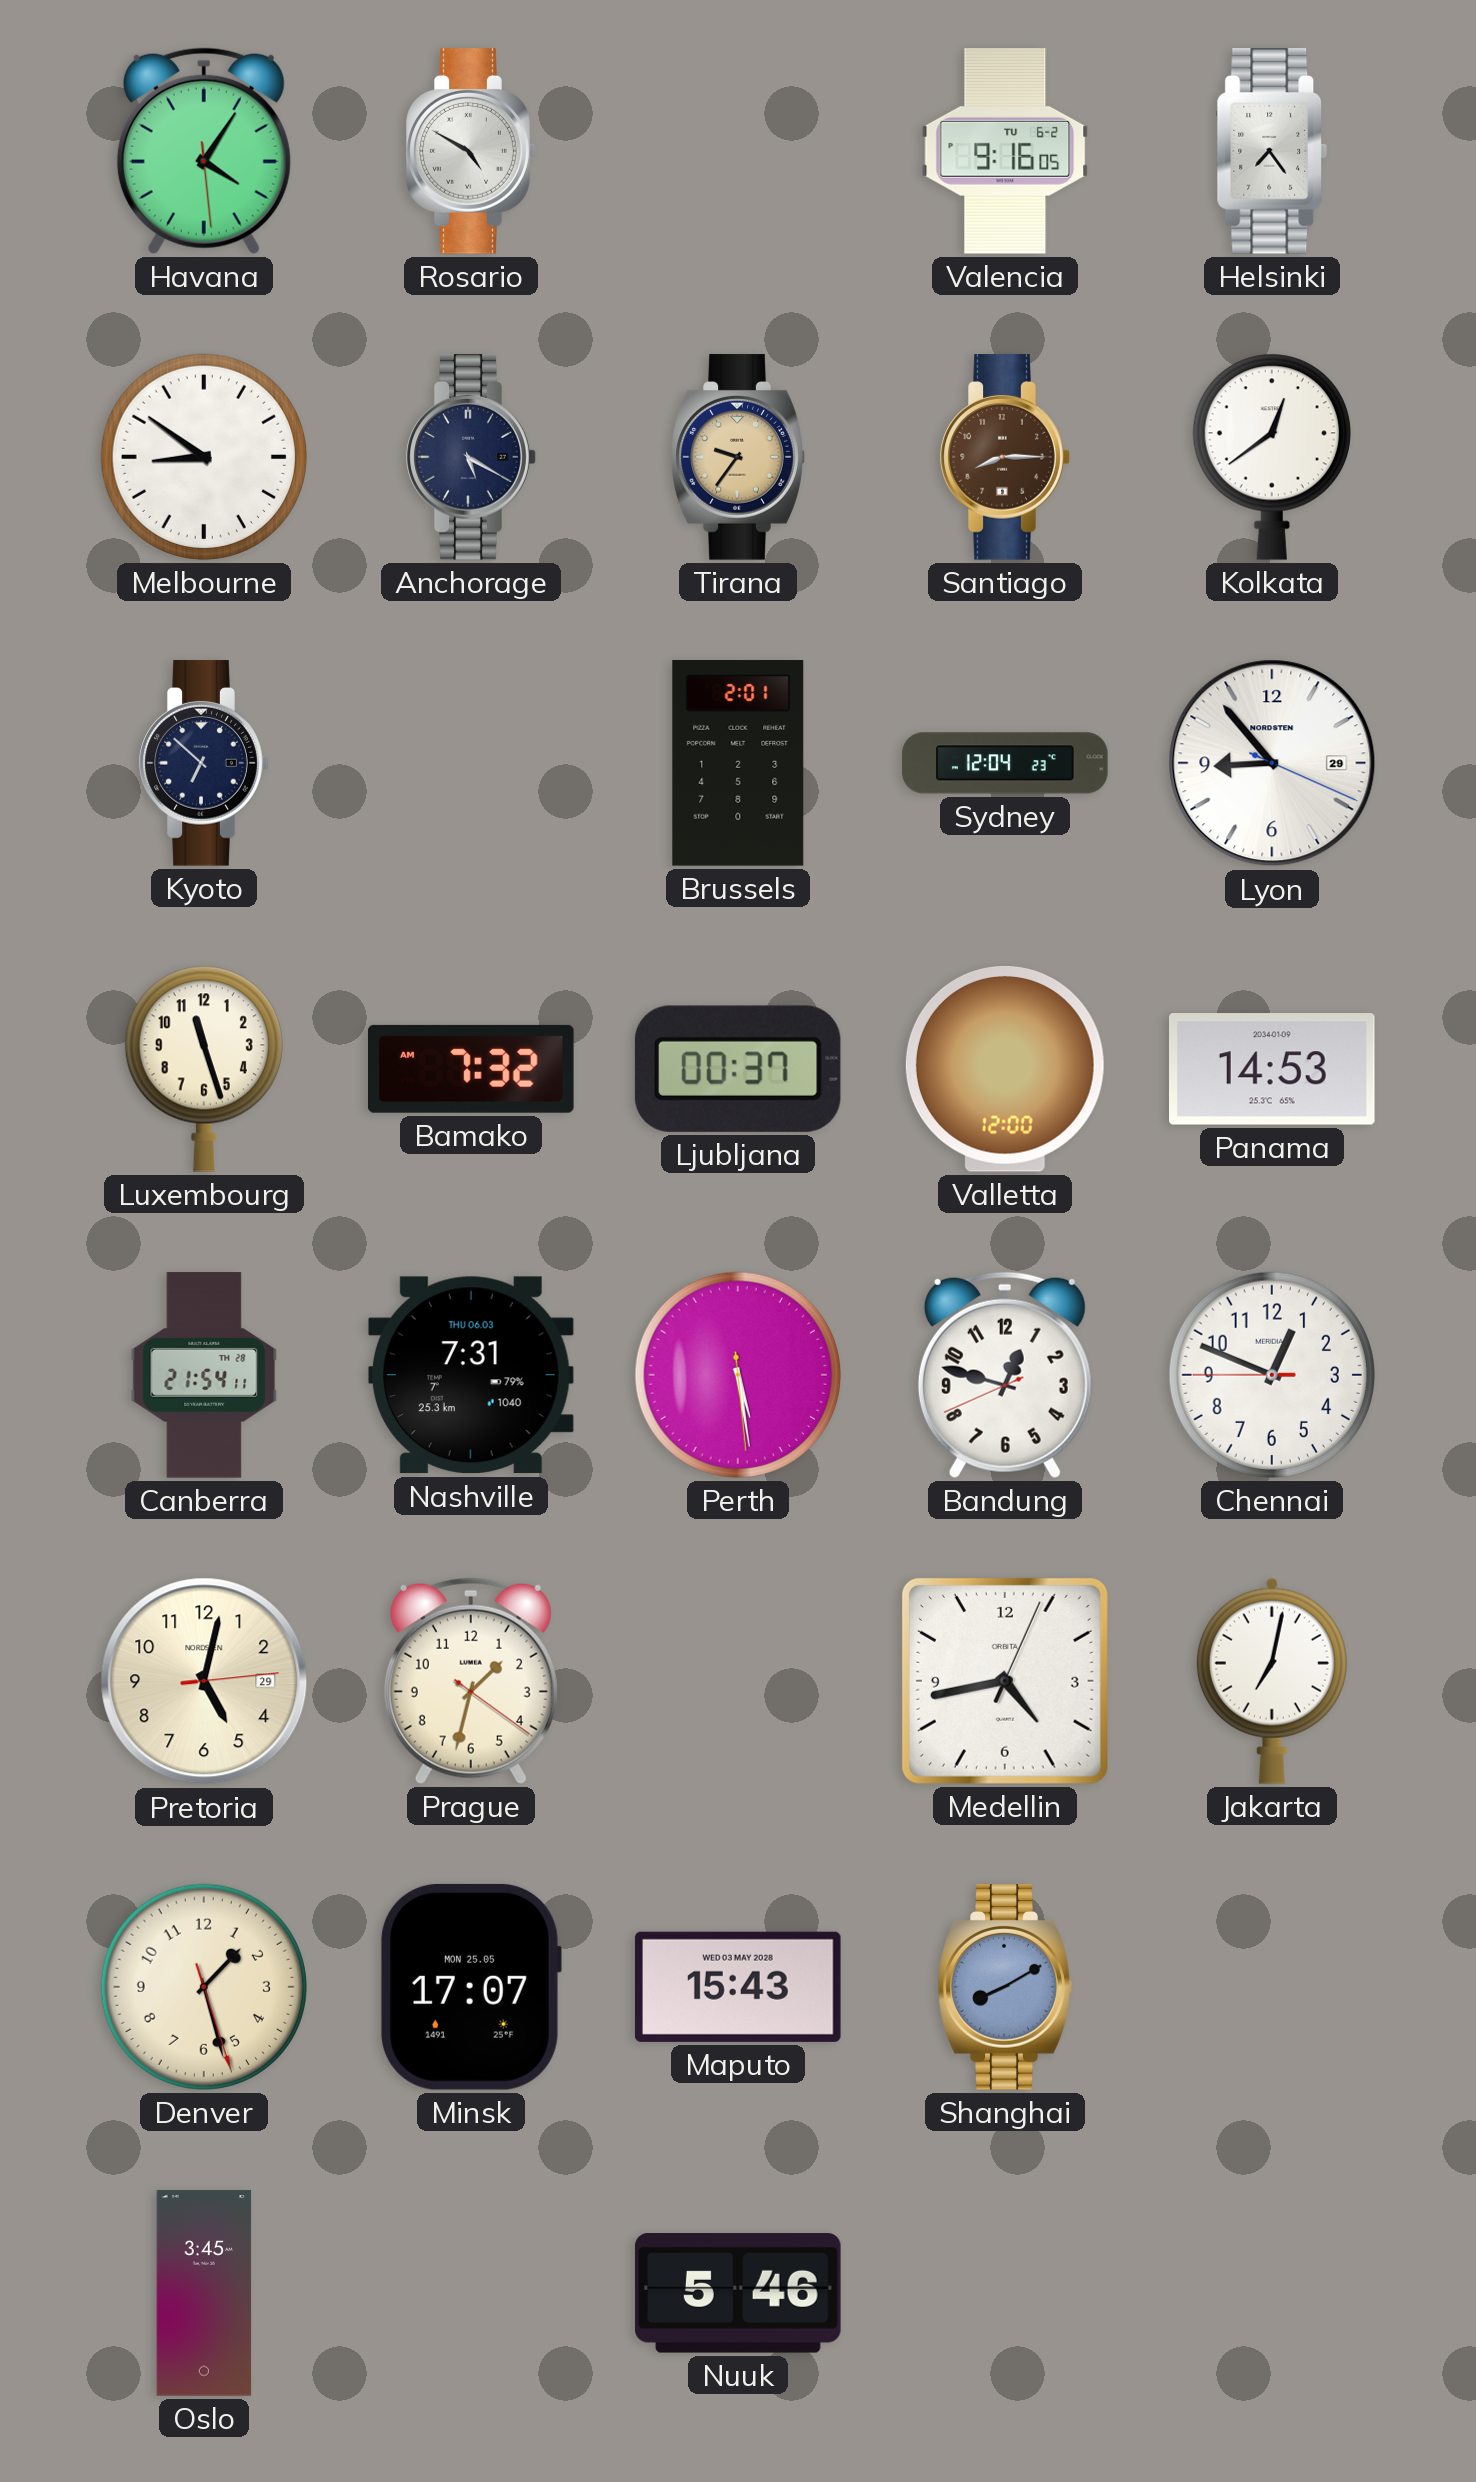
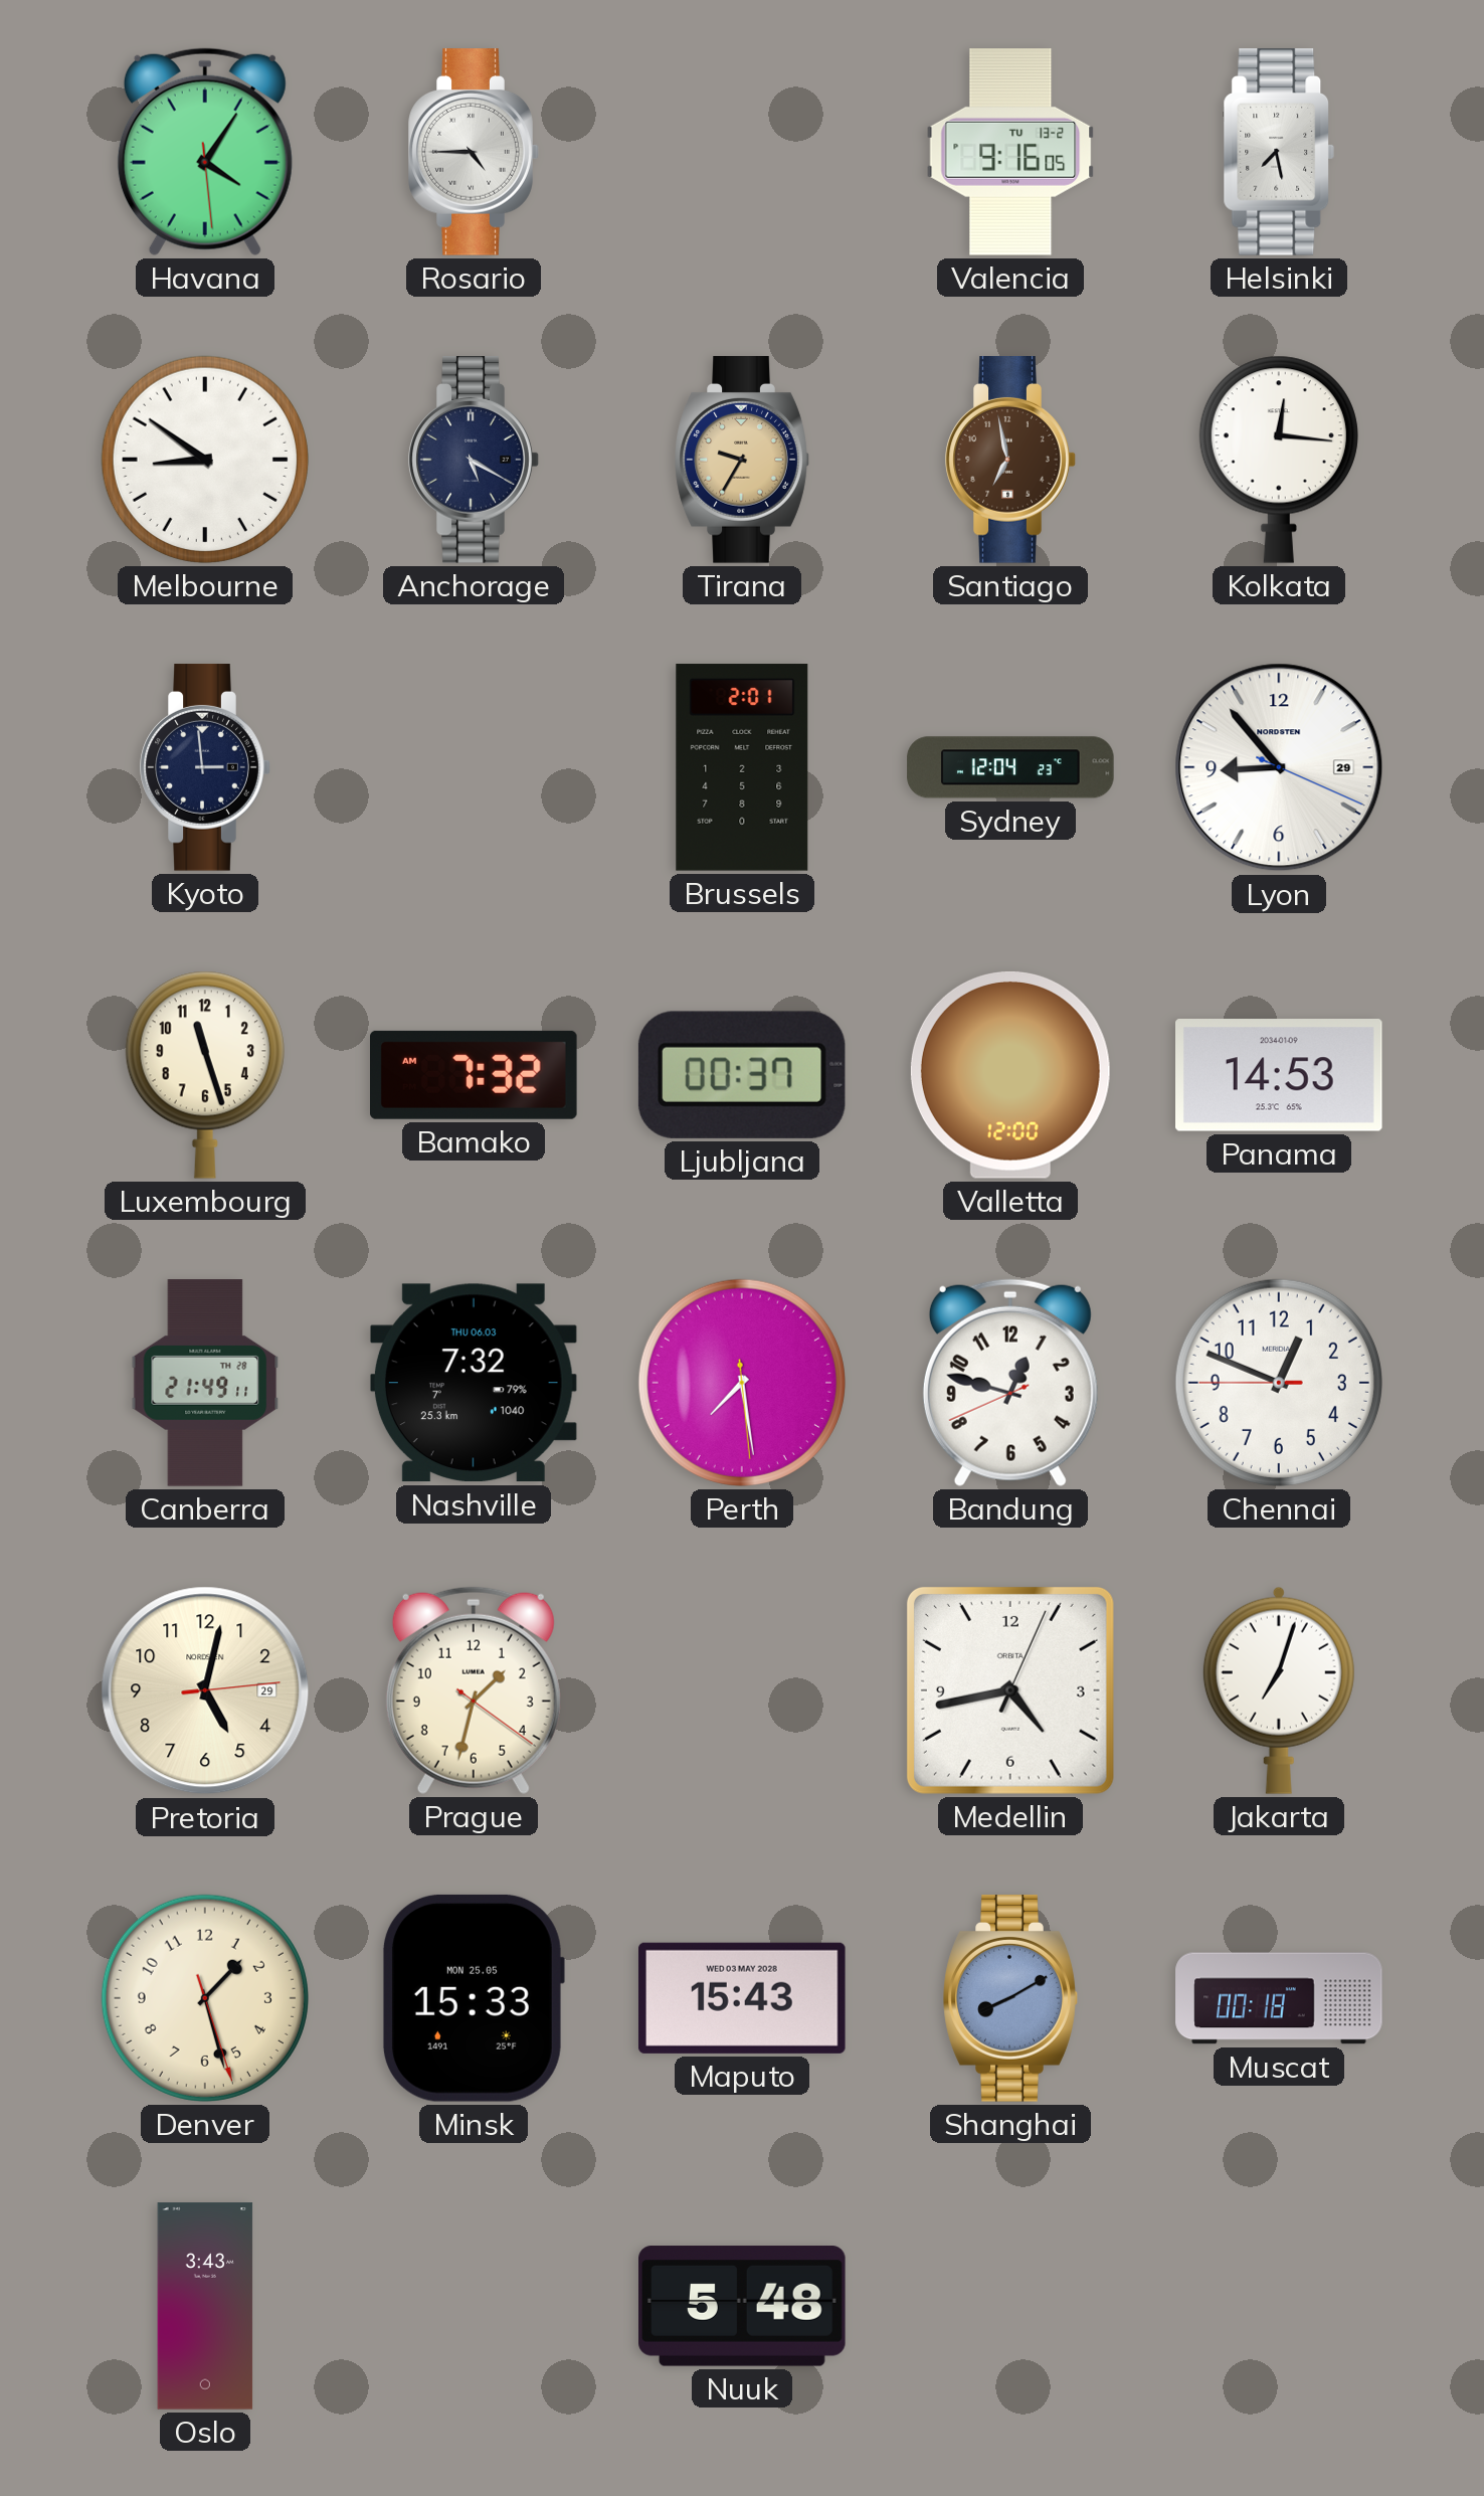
Rosario: 4:50 -> 4:45 (474, 152)
Valencia date: TU 6-2 -> TU 13-2 (1010, 153)
Helsinki: 7:24 -> 7:28 (1279, 152)
Tirana: 9:36 -> 9:35 (742, 460)
Santiago: 8:15 -> 6:58 (1010, 460)
Kolkata: 12:39 -> 12:16 (1279, 460)
Kyoto: 6:52 -> 2:59 (205, 767)
Canberra: 21:54 -> 21:49 (205, 1383)
Nashville: 7:31 -> 7:32 (474, 1383)
Perth: 5:28 -> 7:28 (742, 1383)
Jakarta: 7:02 -> 7:03 (1279, 1690)
Minsk: 17:07 -> 15:33 (473, 1998)
Muscat: none -> 00:18 (1279, 1998)
Oslo: 3:45 -> 3:43 (205, 2306)
Nuuk: 5:46 -> 5:48 (743, 2306)
